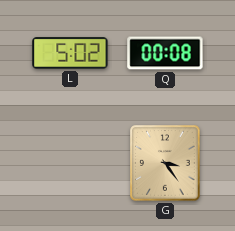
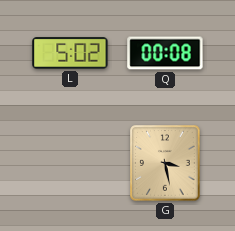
G: 3:24 -> 3:28 (165, 163)
